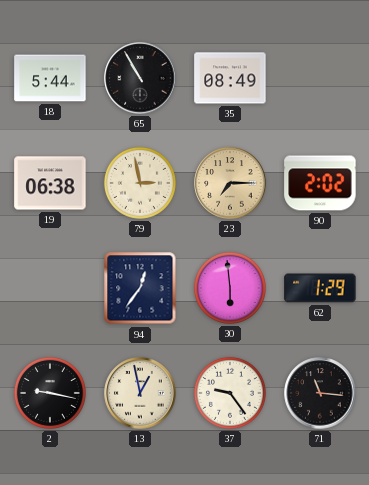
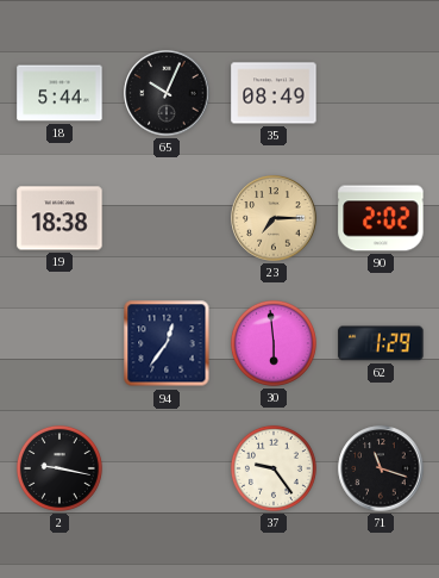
65: 10:55 -> 10:04 (167, 93)
19: 06:38 -> 18:38 (59, 218)
79: 2:58 -> none (140, 183)
13: 12:58 -> none (140, 393)
71: 11:16 -> 11:18 (381, 468)
